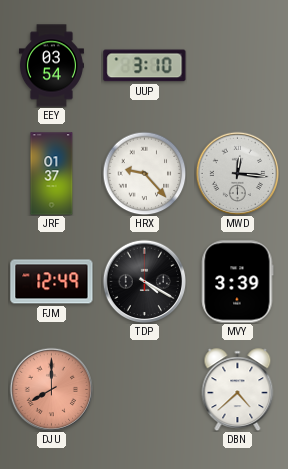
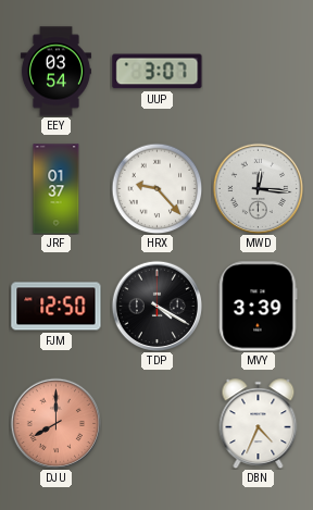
UUP: 3:10 -> 3:07 (158, 72)
FJM: 12:49 -> 12:50 (57, 307)
DBN: 4:38 -> 4:34 (259, 423)
